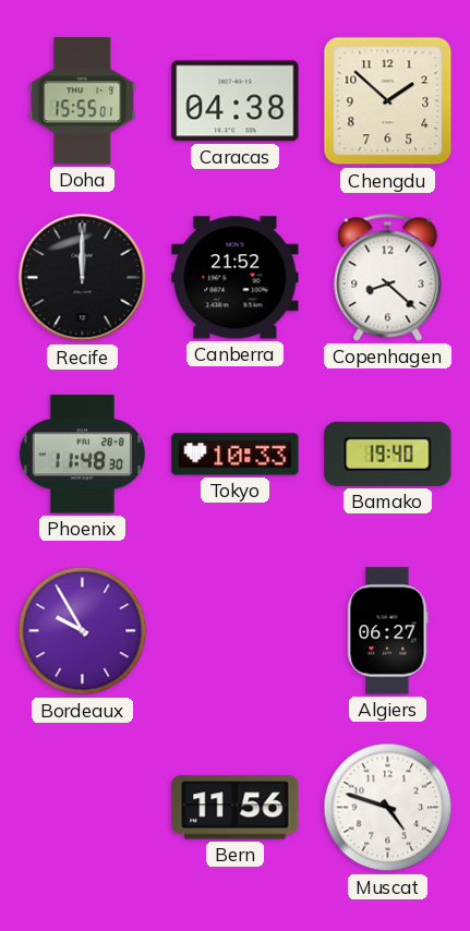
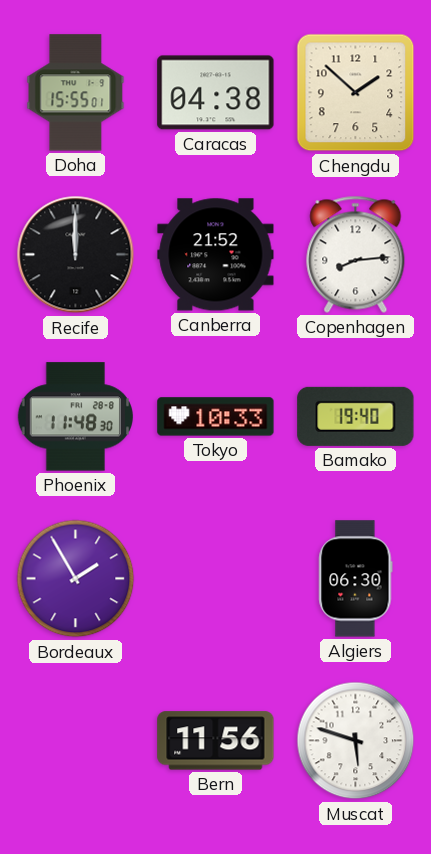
Copenhagen: 8:22 -> 8:14 (356, 254)
Bordeaux: 9:55 -> 1:55 (76, 579)
Algiers: 06:27 -> 06:30 (356, 579)
Muscat: 4:48 -> 5:48 (356, 741)
